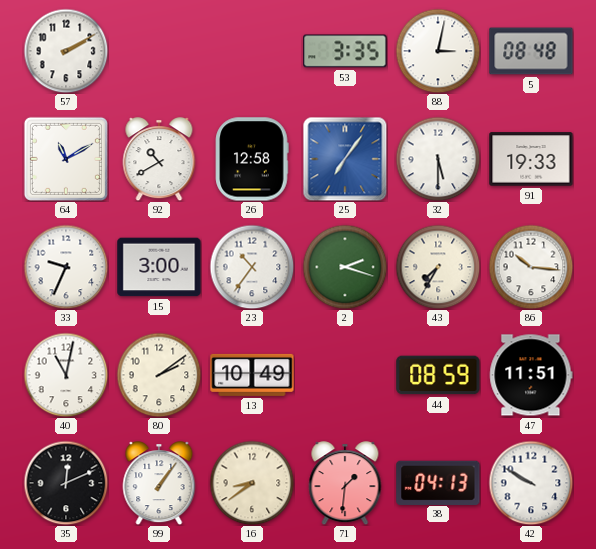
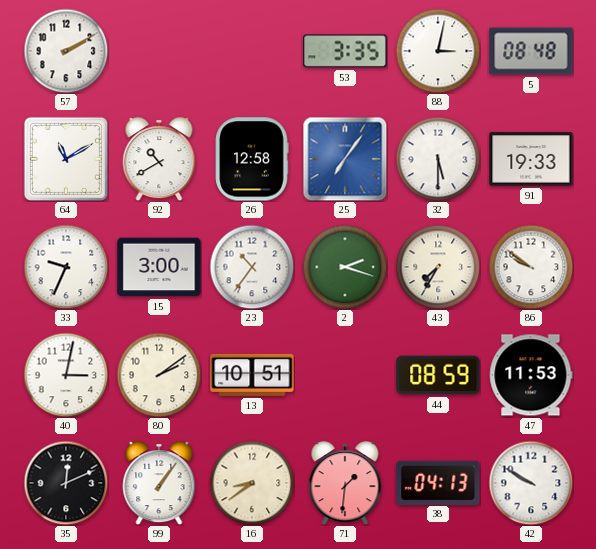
86: 10:16 -> 9:51 (531, 267)
40: 11:02 -> 3:02 (66, 375)
13: 10:49 -> 10:51 (252, 375)
47: 11:51 -> 11:53 (531, 375)
